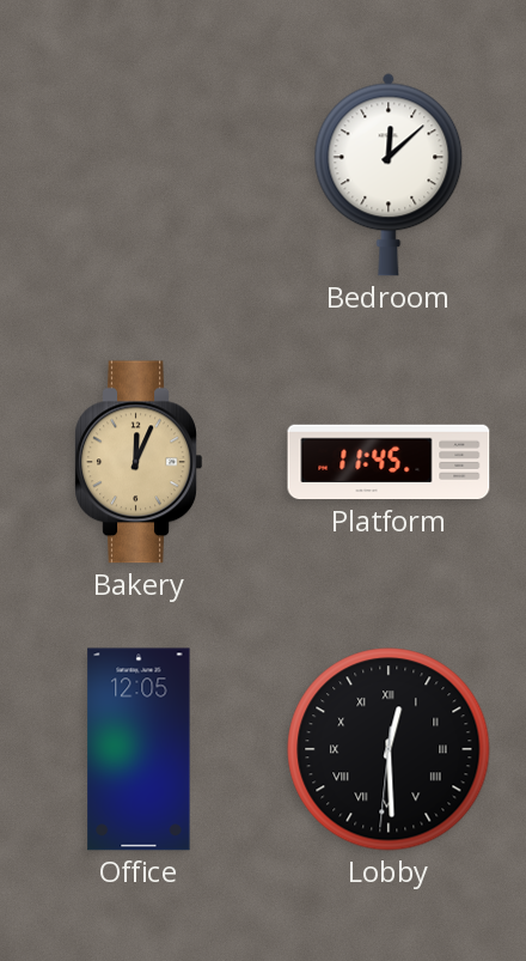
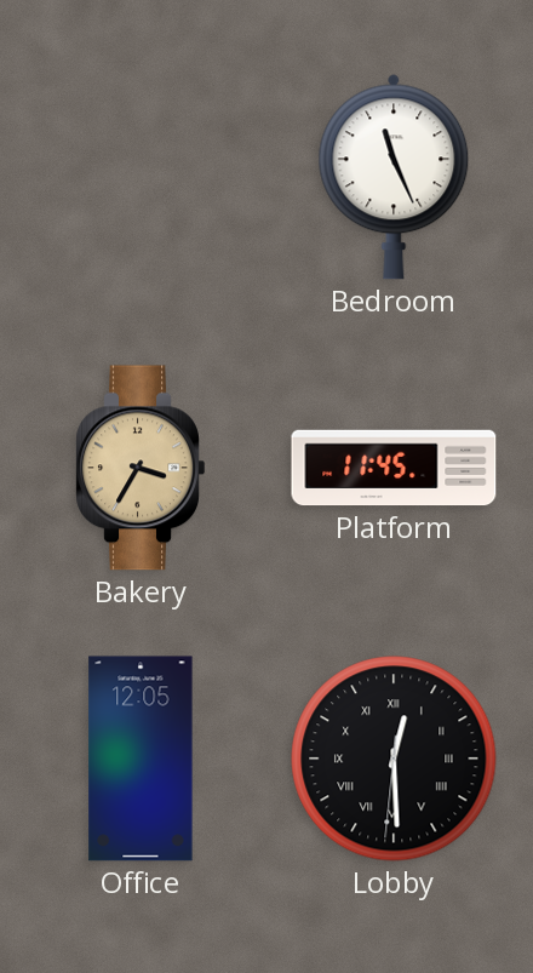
Bedroom: 12:08 -> 11:26 (394, 177)
Bakery: 12:04 -> 3:35 (141, 468)
